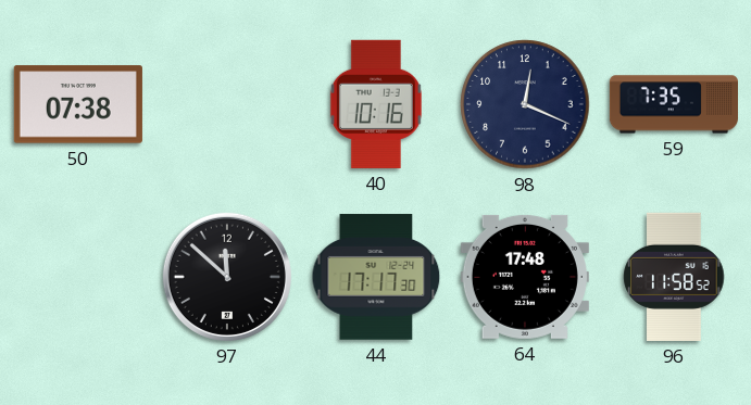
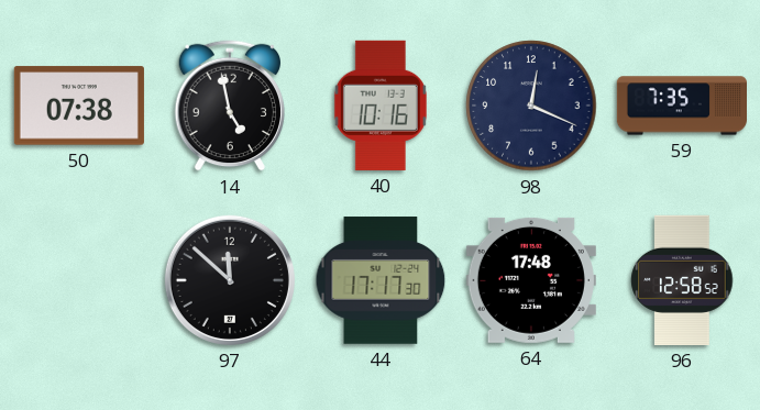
14: none -> 4:58 (230, 106)
96: 11:58 -> 12:58 (682, 280)
